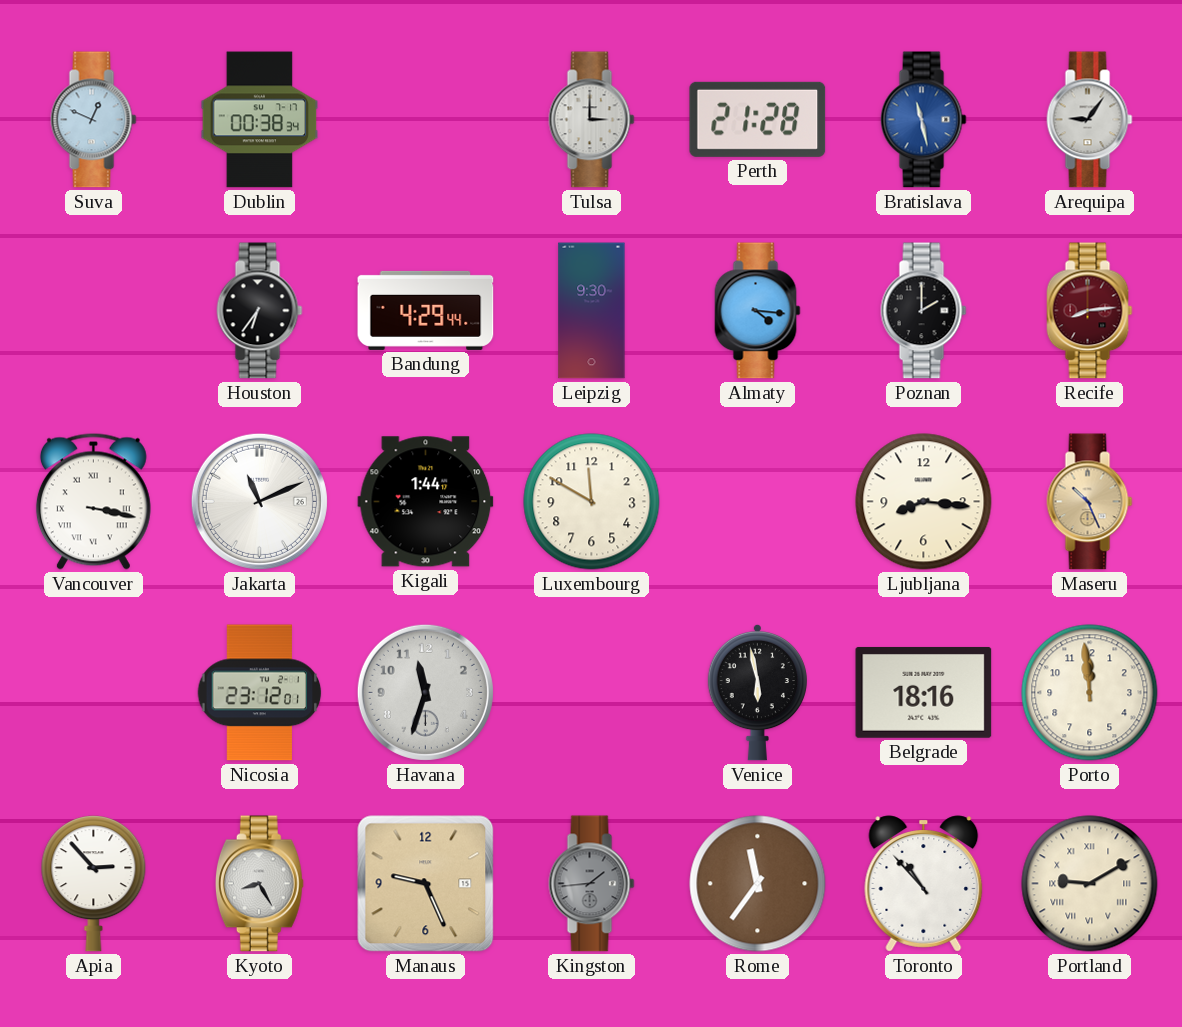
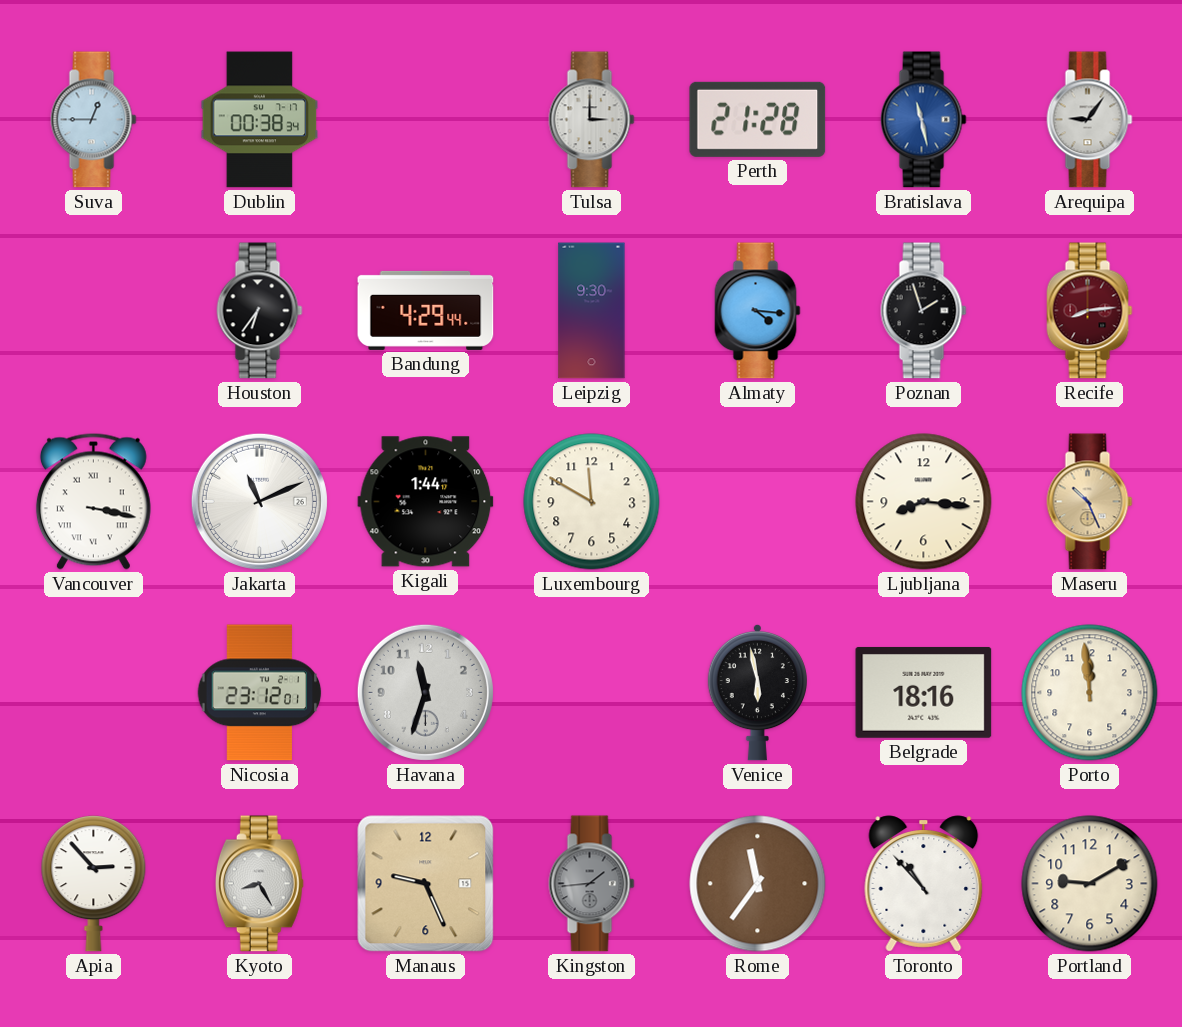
Suva: 12:49 -> 12:45 (94, 120)
Poznan: 2:00 -> 1:57 (924, 311)
Portland numerals: Roman -> Arabic (1090, 884)
